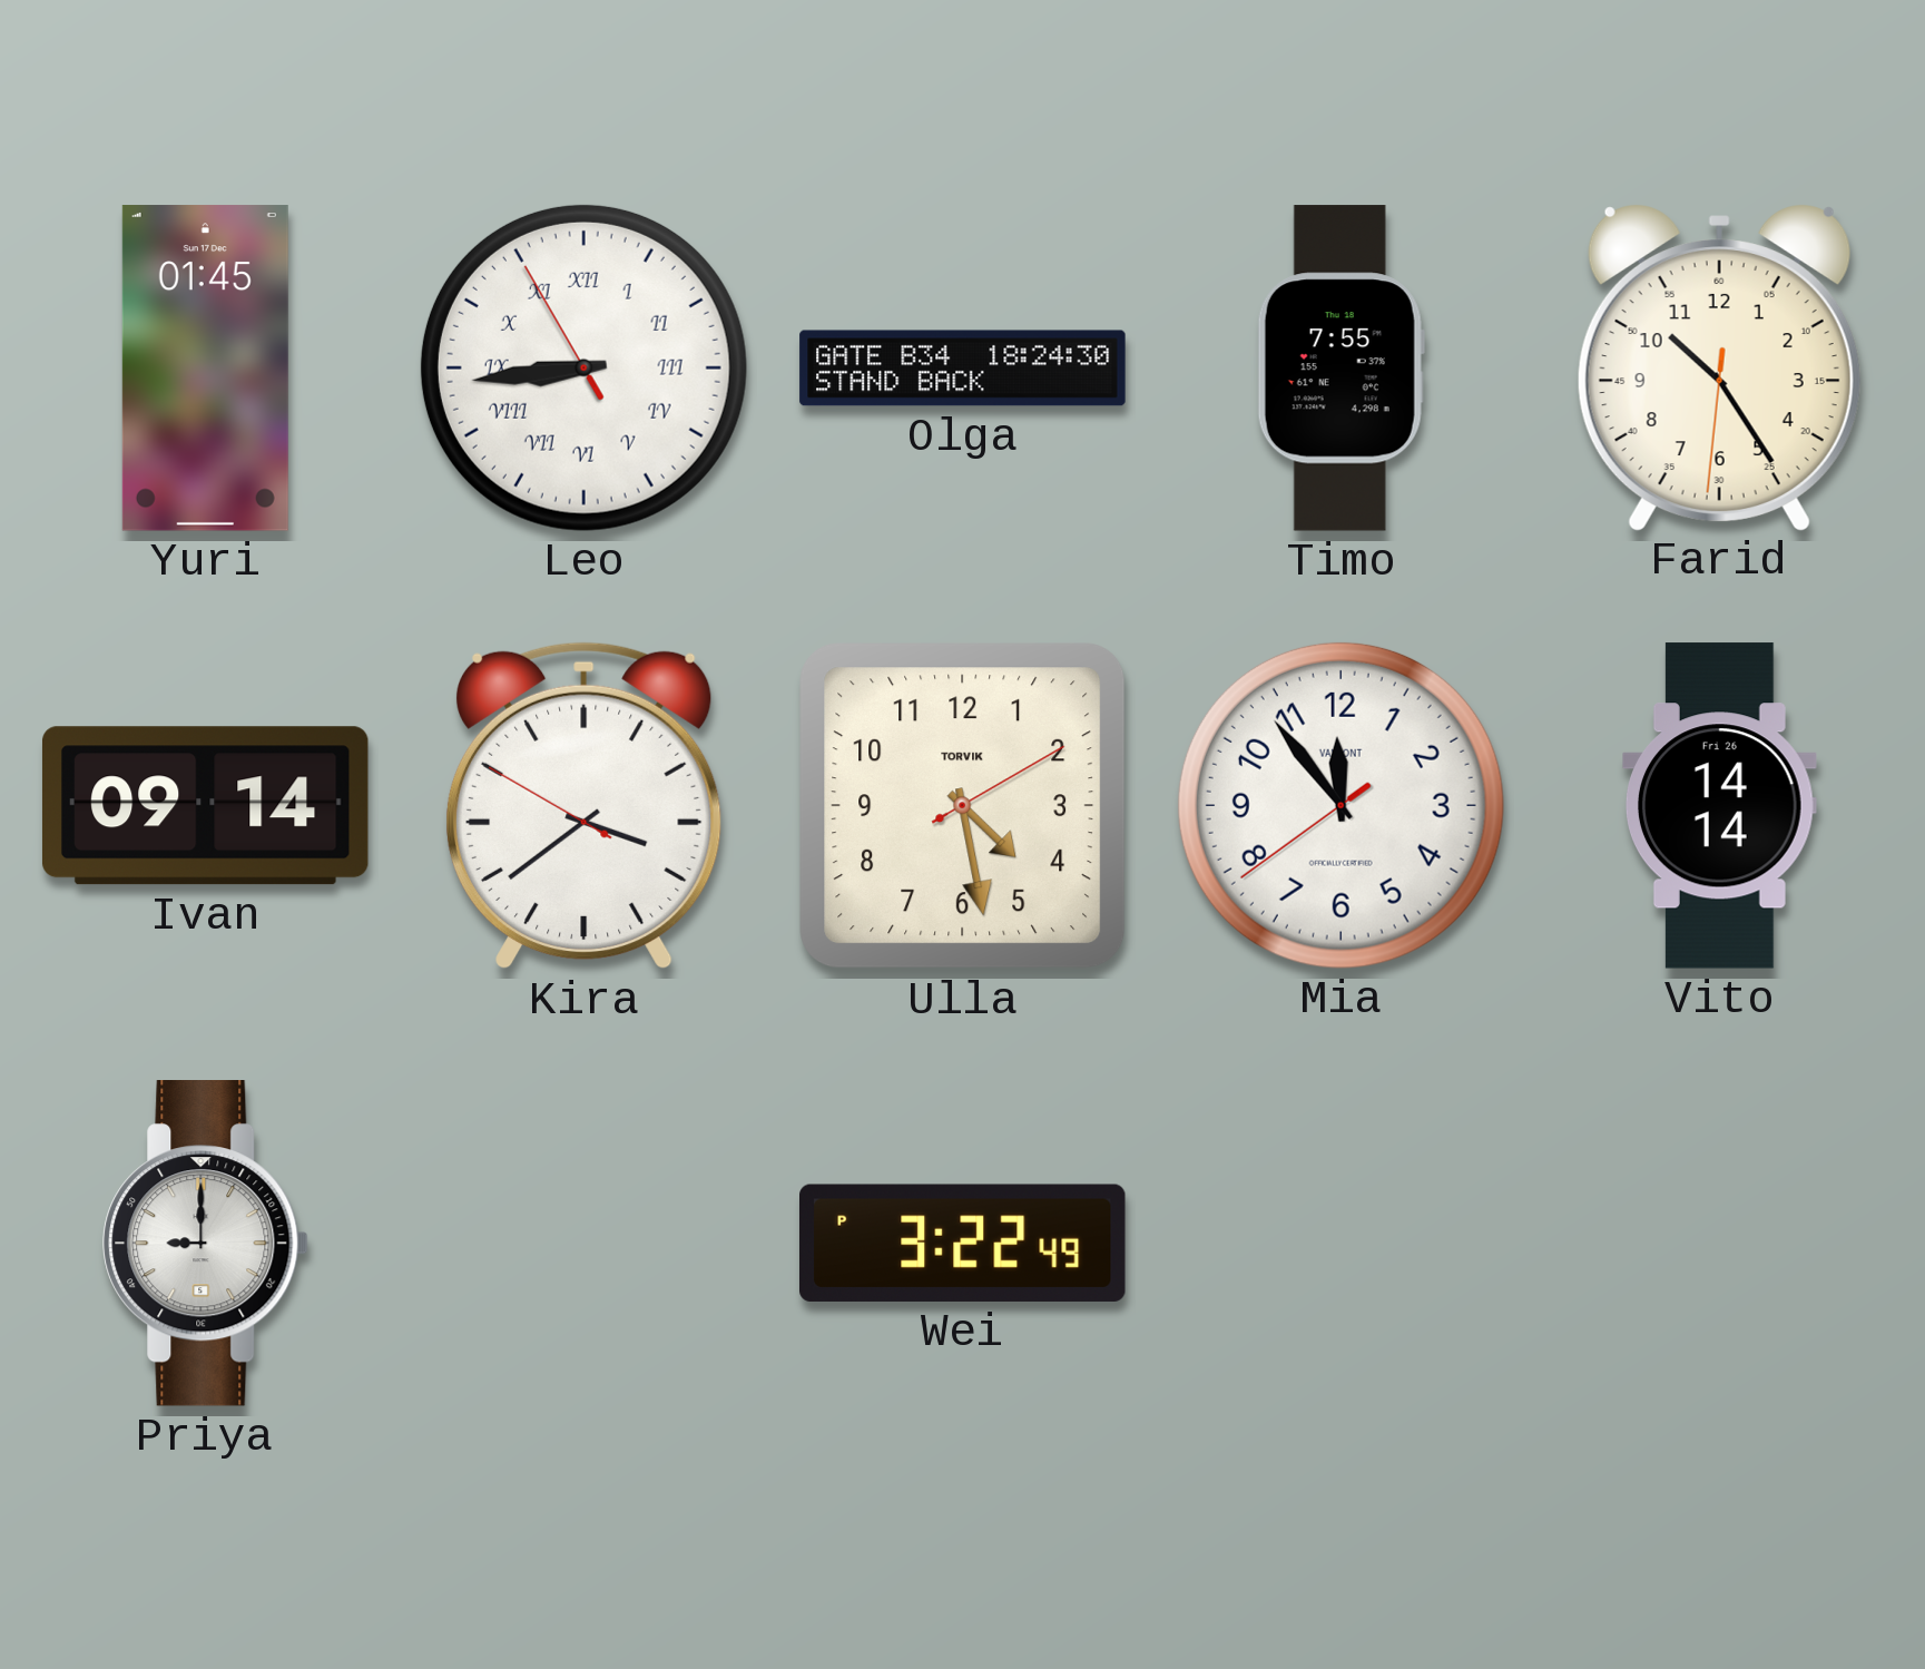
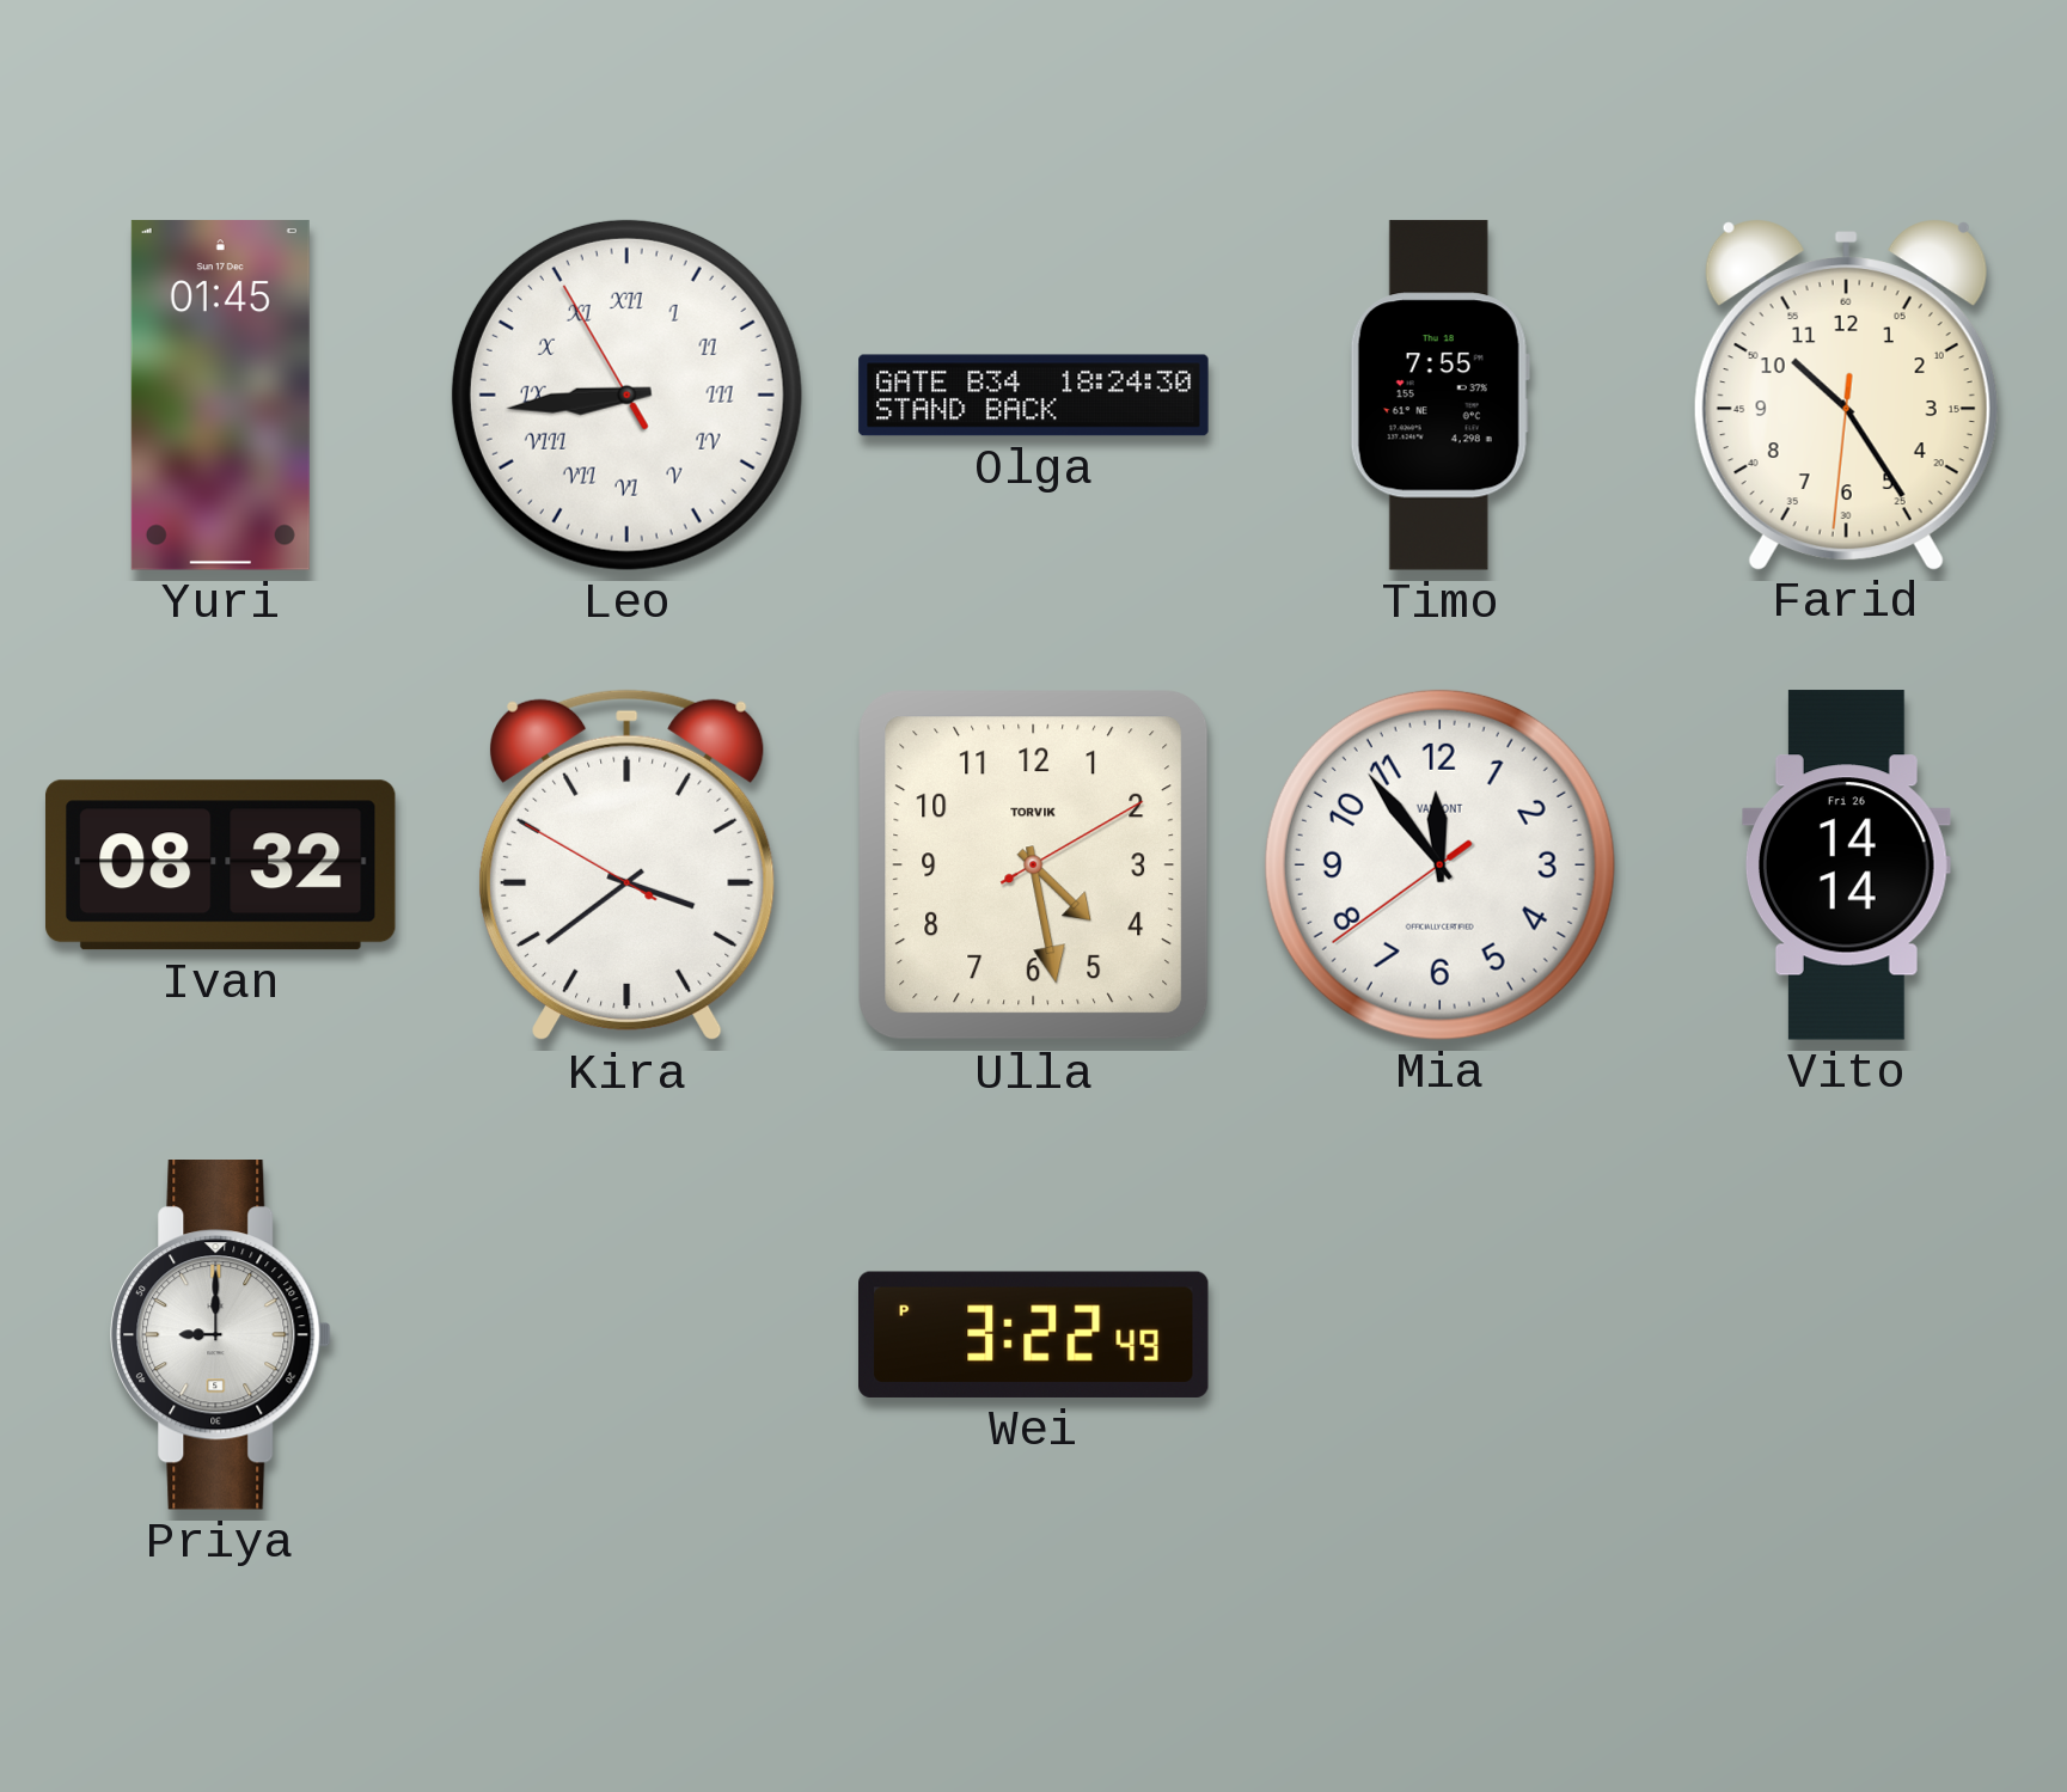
Ivan: 09:14 -> 08:32 (220, 866)
